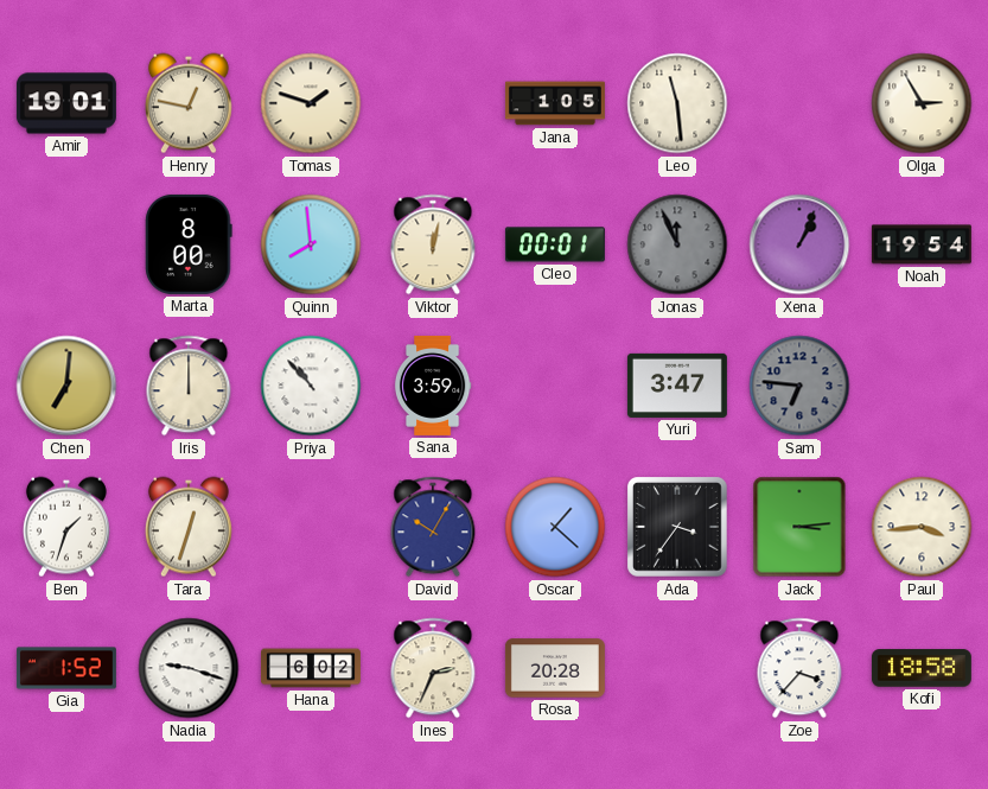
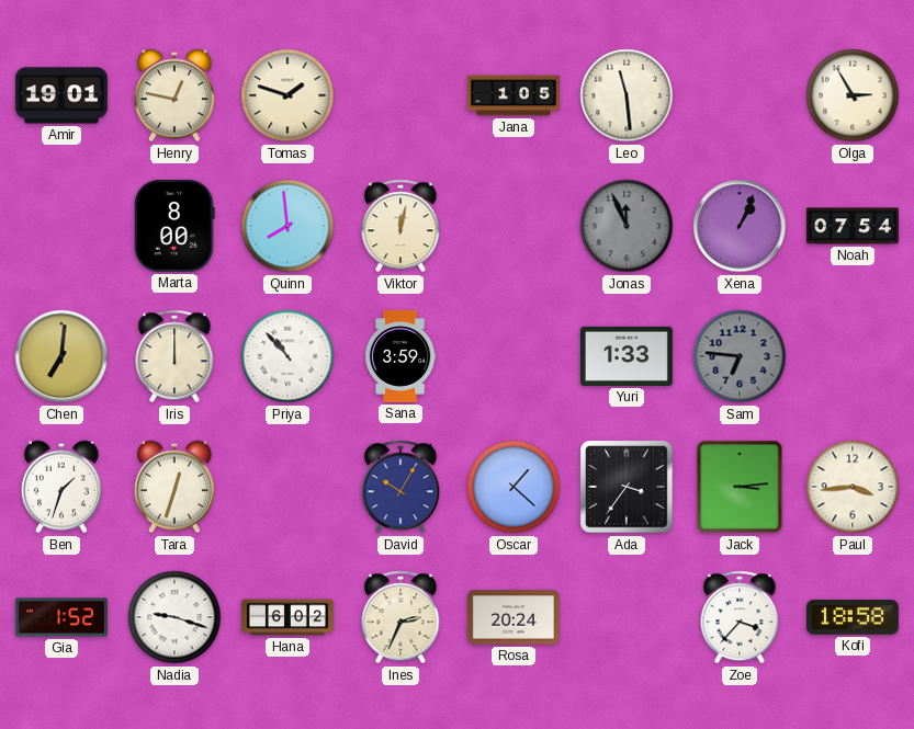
Cleo: 00:01 -> none (555, 244)
Noah: 19:54 -> 07:54 (853, 226)
Yuri: 3:47 -> 1:33 (627, 356)
Rosa: 20:28 -> 20:24 (514, 617)
